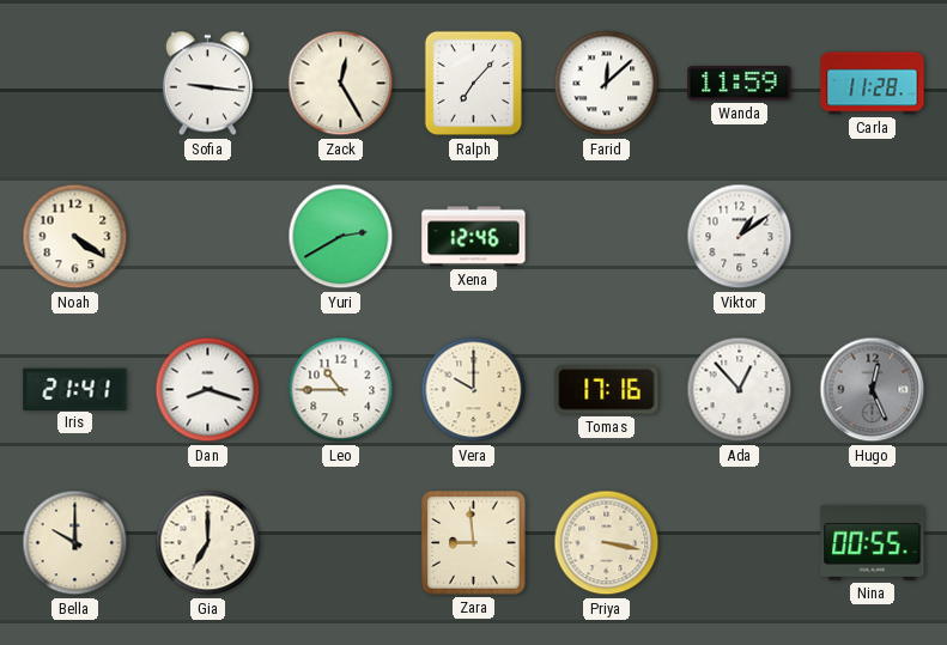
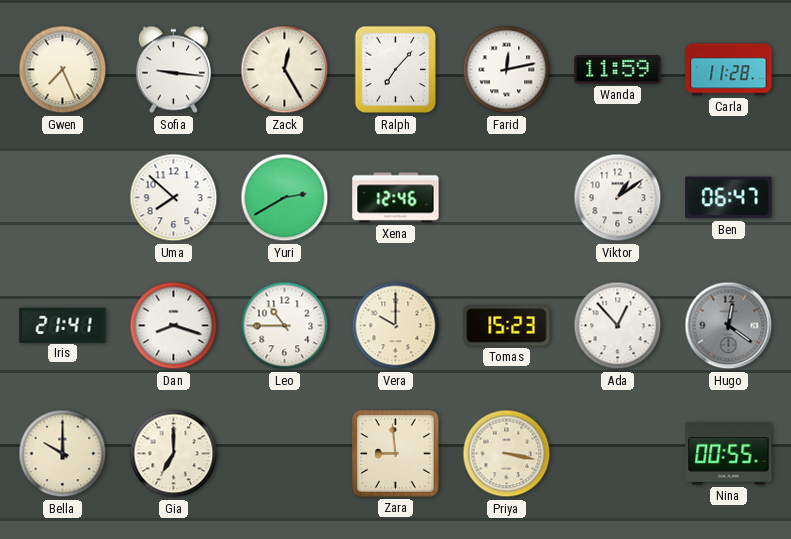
Gwen: none -> 7:26 (63, 70)
Farid: 12:08 -> 12:13 (507, 70)
Noah: 4:21 -> none (75, 237)
Uma: none -> 7:52 (174, 198)
Ben: none -> 06:47 (729, 198)
Tomas: 17:16 -> 15:23 (507, 326)
Hugo: 12:26 -> 12:21 (729, 326)
